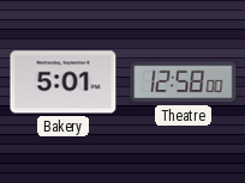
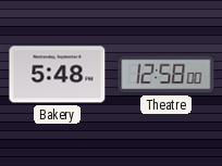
Bakery: 5:01 -> 5:48 (58, 75)
